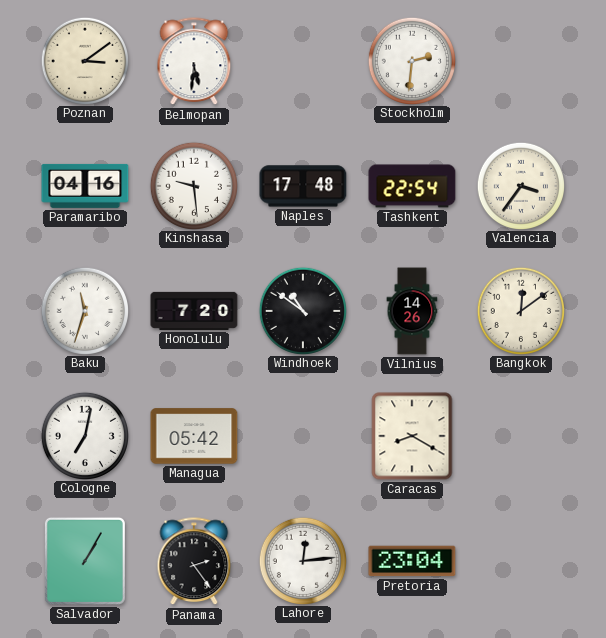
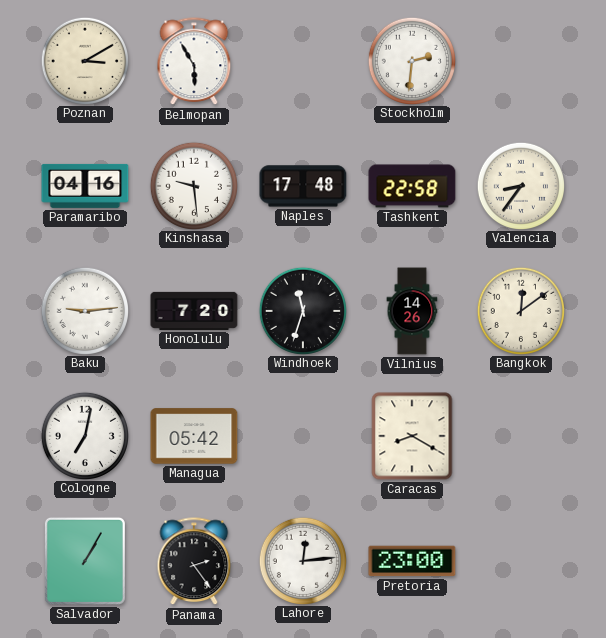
Poznan: 3:09 -> 3:10 (84, 60)
Belmopan: 5:31 -> 5:55 (194, 62)
Tashkent: 22:54 -> 22:58 (412, 186)
Valencia: 3:36 -> 8:36 (520, 185)
Baku: 11:33 -> 9:14 (84, 310)
Windhoek: 10:51 -> 11:33 (302, 310)
Pretoria: 23:04 -> 23:00 (412, 561)
